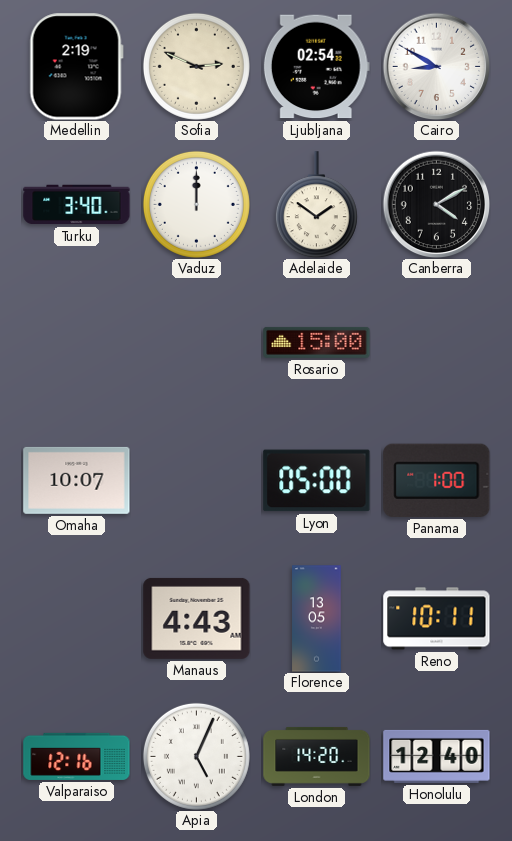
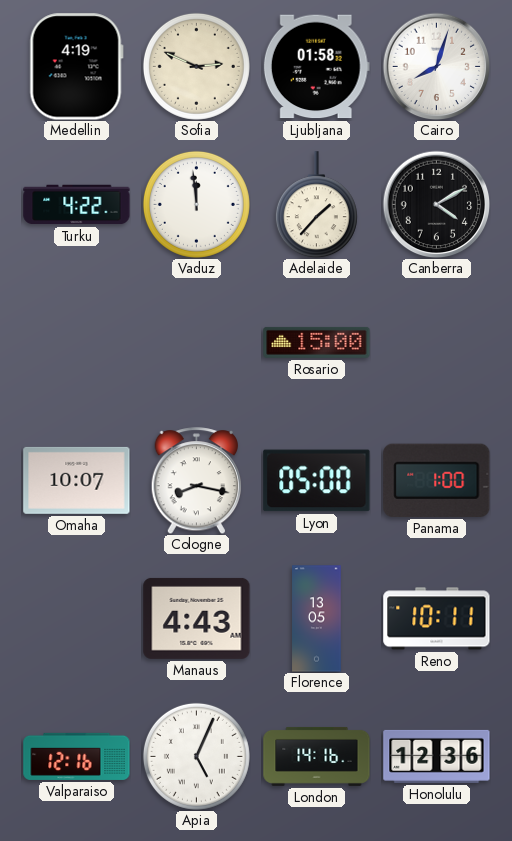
Medellin: 2:19 -> 4:19 (76, 67)
Ljubljana: 02:54 -> 01:58 (316, 67)
Cairo: 8:50 -> 8:03 (436, 66)
Turku: 3:40 -> 4:22 (77, 205)
Vaduz: 12:00 -> 11:59 (196, 204)
Adelaide: 1:51 -> 1:37 (316, 205)
Cologne: none -> 8:17 (197, 481)
London: 14:20 -> 14:16 (317, 756)
Honolulu: 12:40 -> 12:36 (437, 756)
